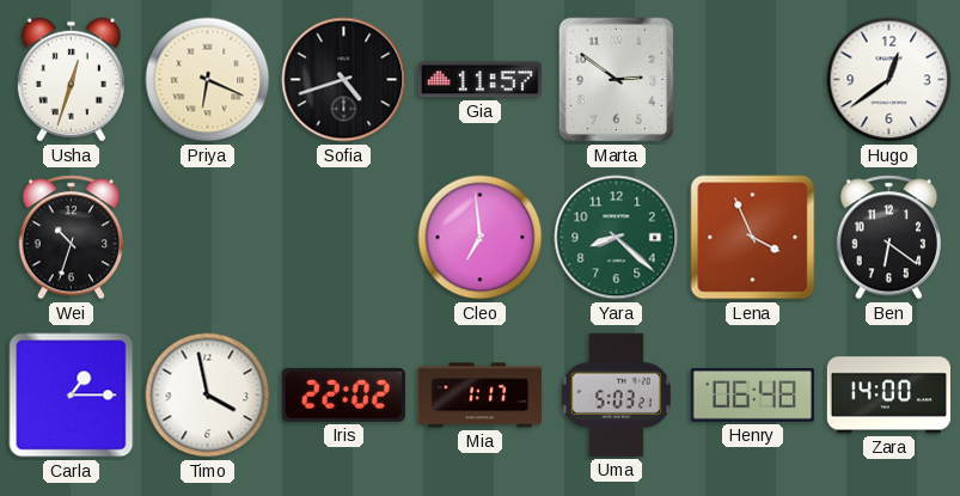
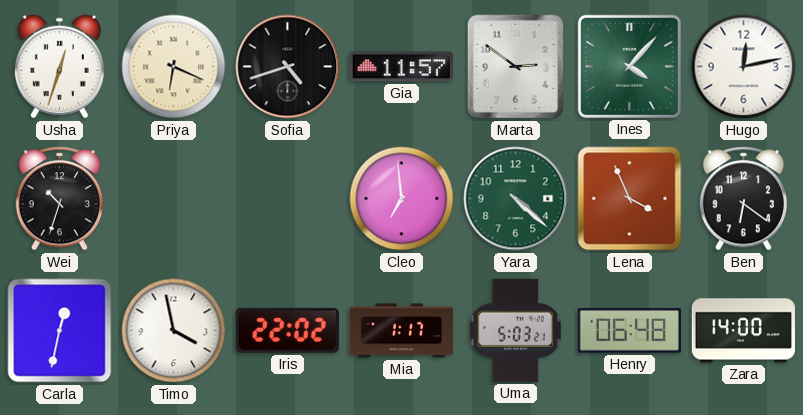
Ines: none -> 4:07 (629, 66)
Hugo: 12:39 -> 12:13 (744, 67)
Yara: 8:22 -> 4:22 (516, 199)
Carla: 1:15 -> 12:32 (60, 331)
